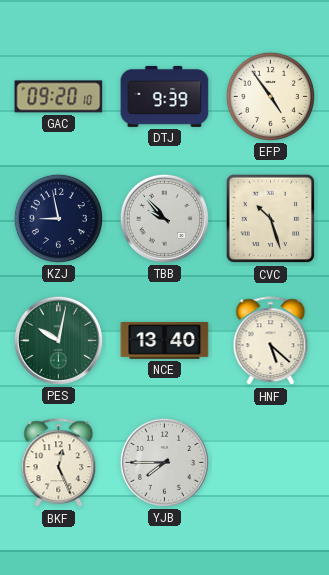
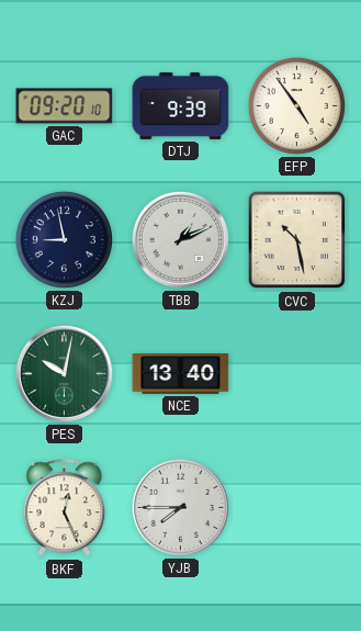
TBB: 9:53 -> 1:11 (180, 239)
CVC: 10:27 -> 10:28 (297, 240)
HNF: 5:22 -> none (271, 341)
